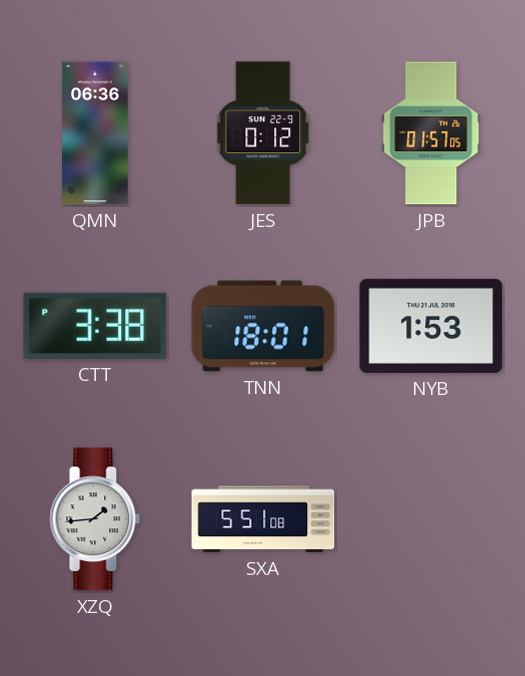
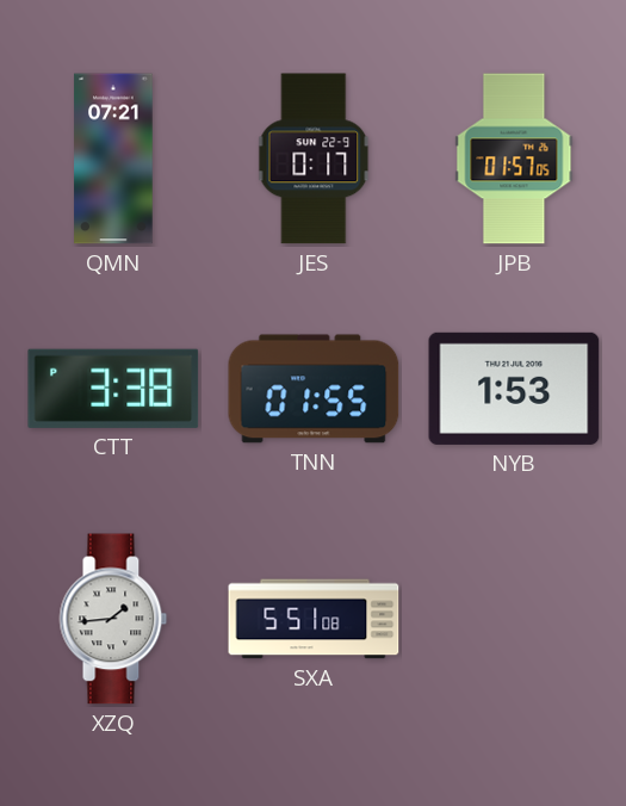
QMN: 06:36 -> 07:21 (113, 159)
JES: 0:12 -> 0:17 (314, 159)
TNN: 18:01 -> 01:55 (314, 389)
